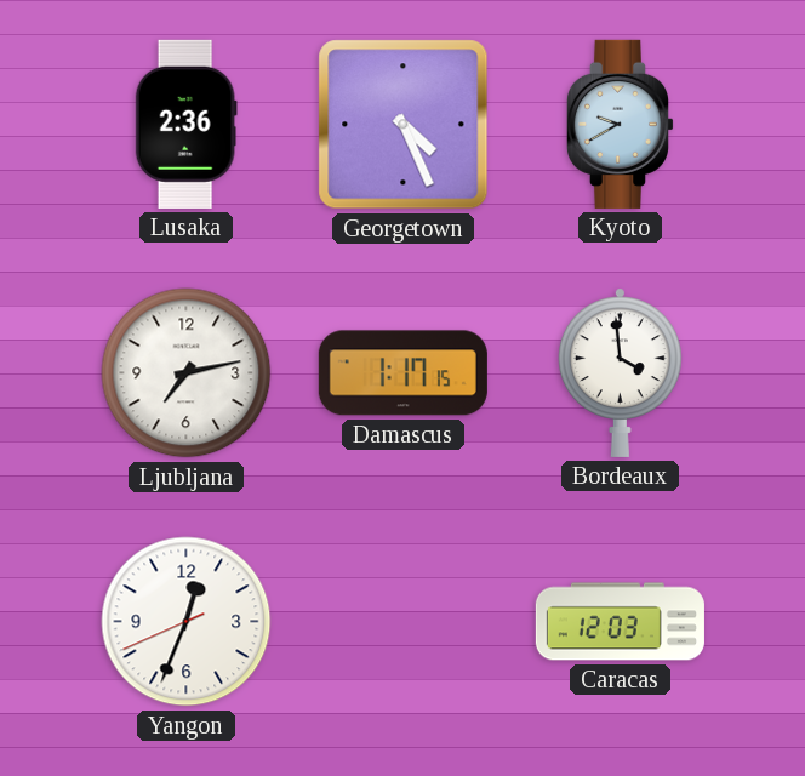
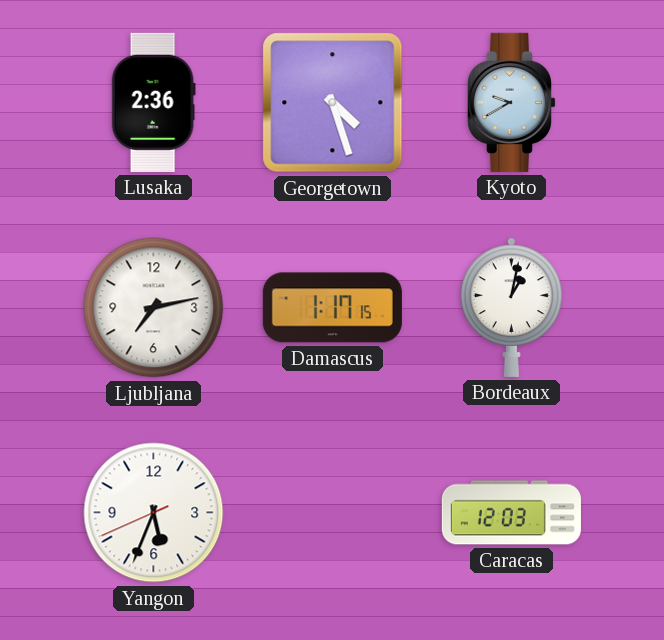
Georgetown: 4:26 -> 4:27 (333, 103)
Bordeaux: 3:59 -> 1:02 (511, 307)
Yangon: 12:33 -> 5:33 (154, 513)
